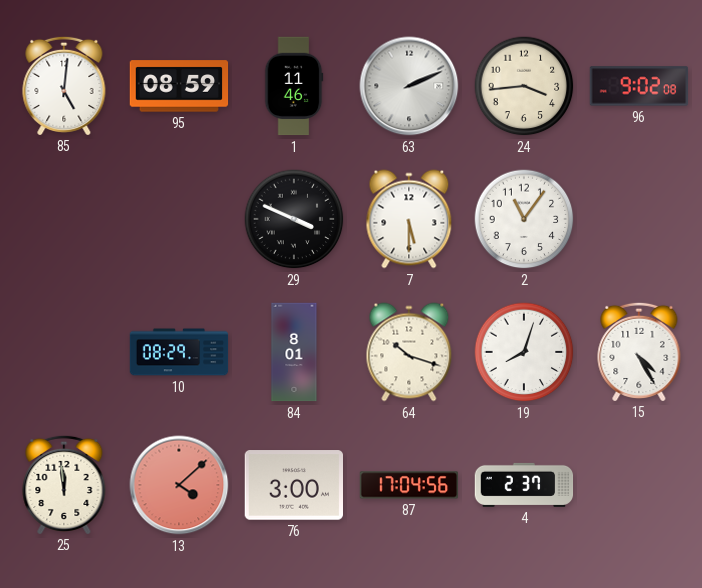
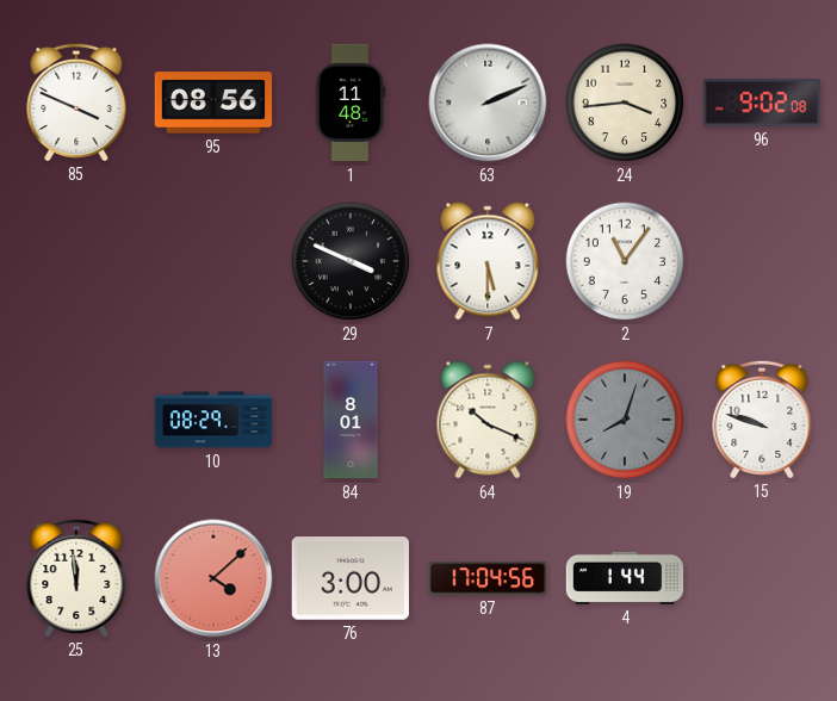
85: 5:01 -> 3:49 (76, 101)
95: 08:59 -> 08:56 (213, 103)
1: 11:46 -> 11:48 (351, 103)
64: 10:18 -> 10:19 (488, 420)
19 dial: white -> grey (625, 420)
15: 4:25 -> 9:48 (762, 418)
4: 2:37 -> 1:44 (625, 578)
